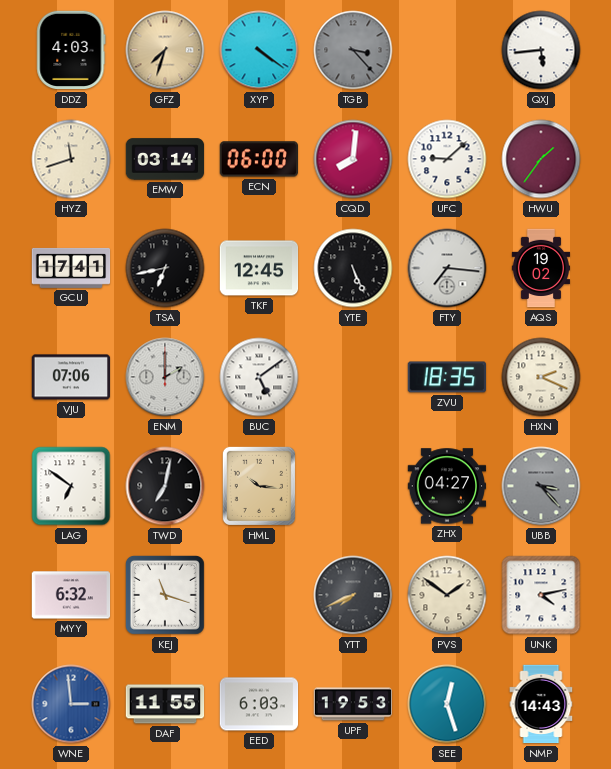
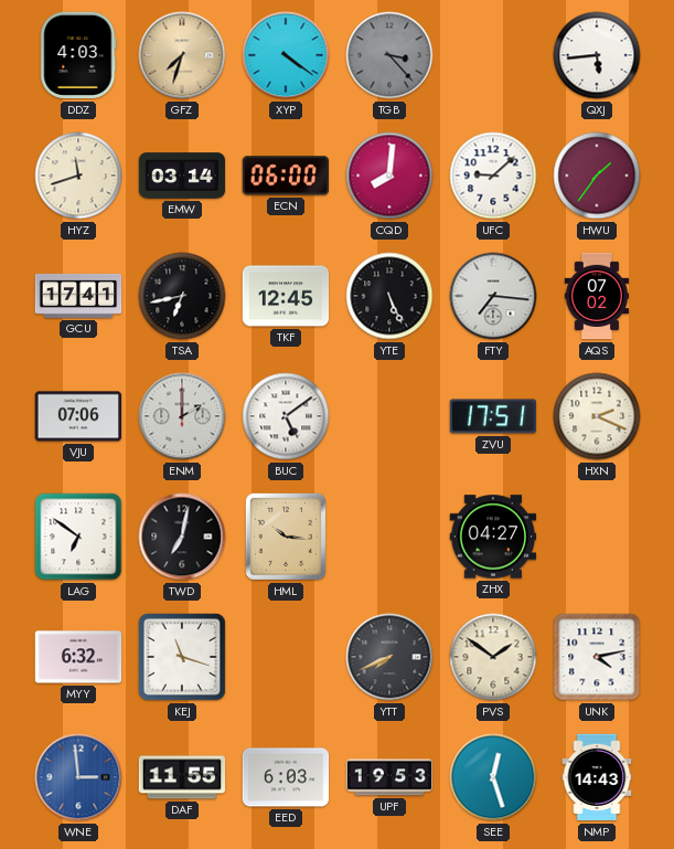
AQS: 19:02 -> 07:02 (597, 296)
ZVU: 18:35 -> 17:51 (493, 416)
UBB: 3:23 -> none (541, 486)
